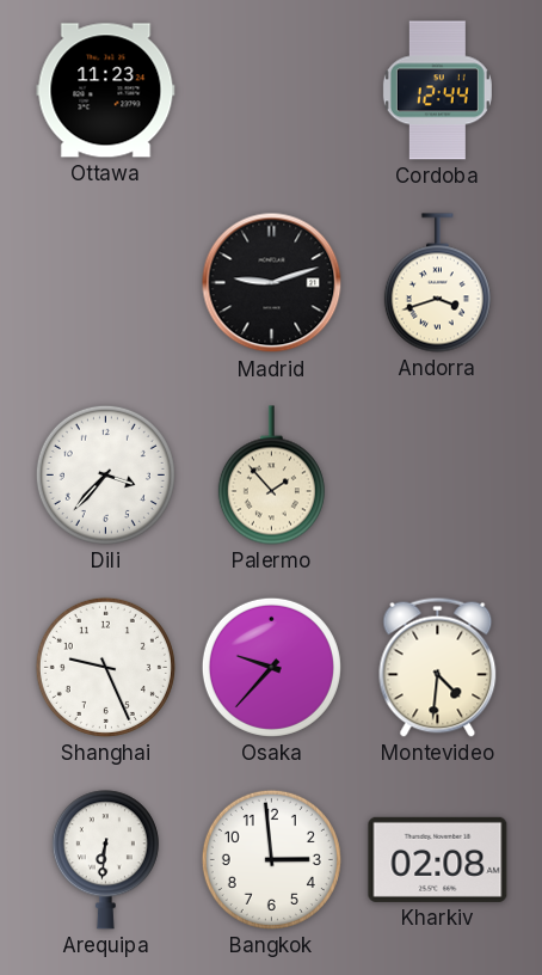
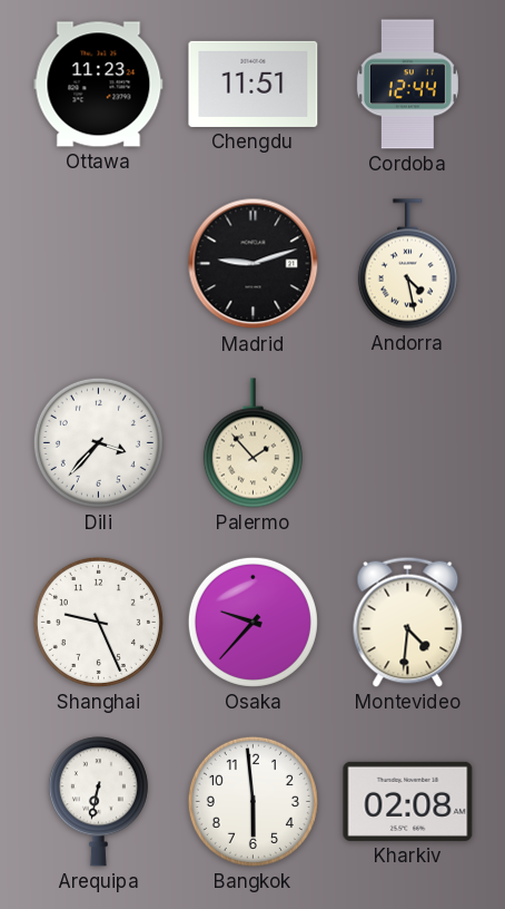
Chengdu: none -> 11:51 (254, 84)
Andorra: 3:42 -> 4:28 (407, 264)
Arequipa: 6:31 -> 6:32 (98, 802)
Bangkok: 2:59 -> 5:59 (253, 801)
